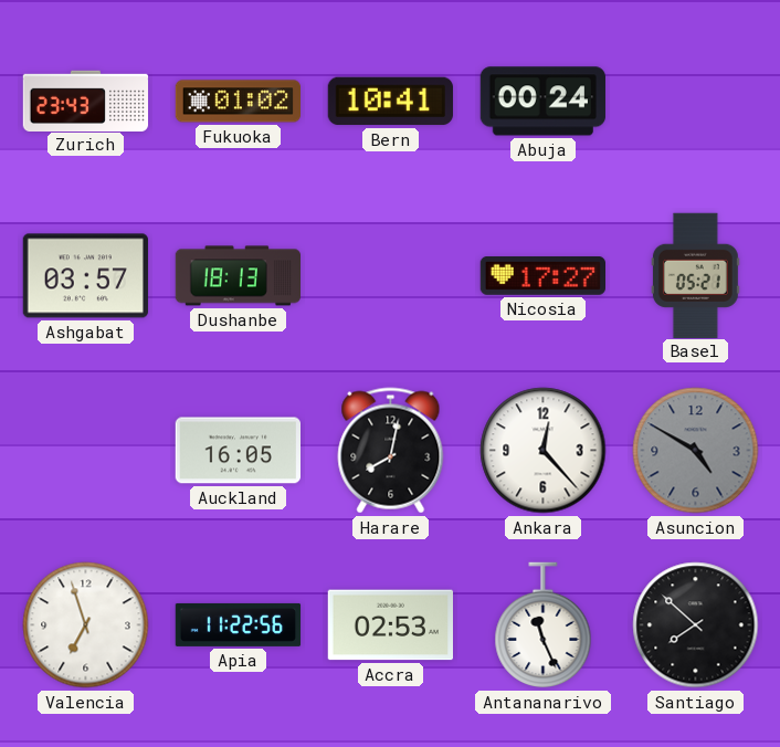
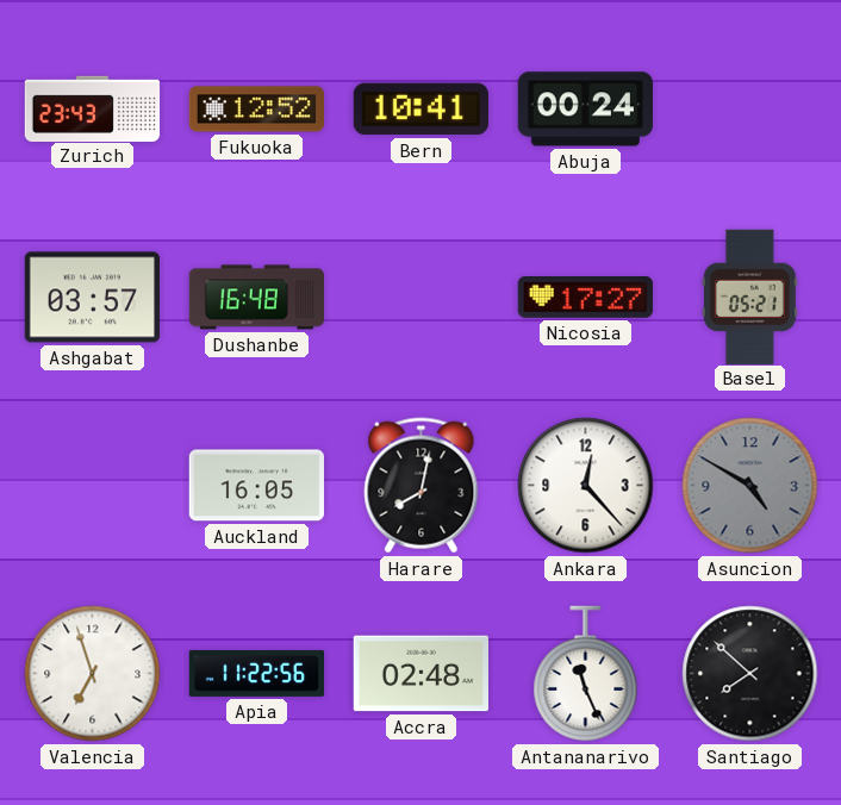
Fukuoka: 01:02 -> 12:52 (256, 110)
Dushanbe: 18:13 -> 16:48 (256, 298)
Accra: 02:53 -> 02:48 (420, 674)
